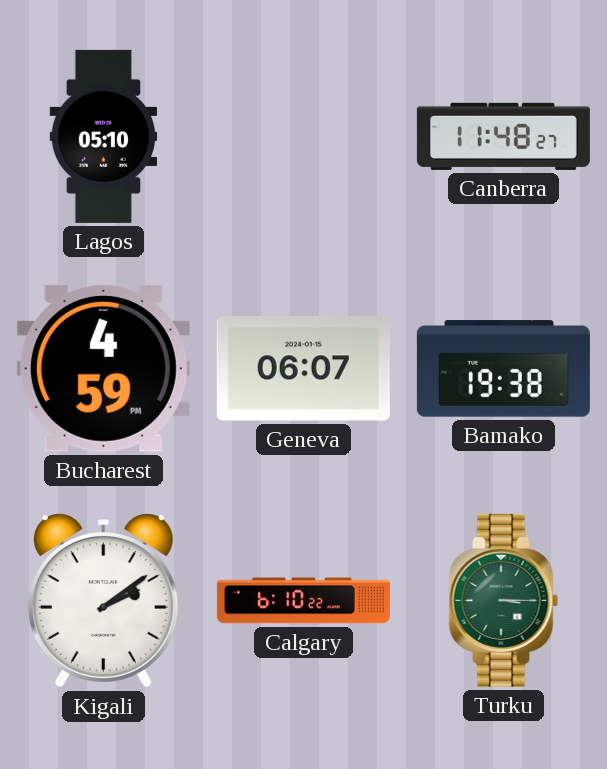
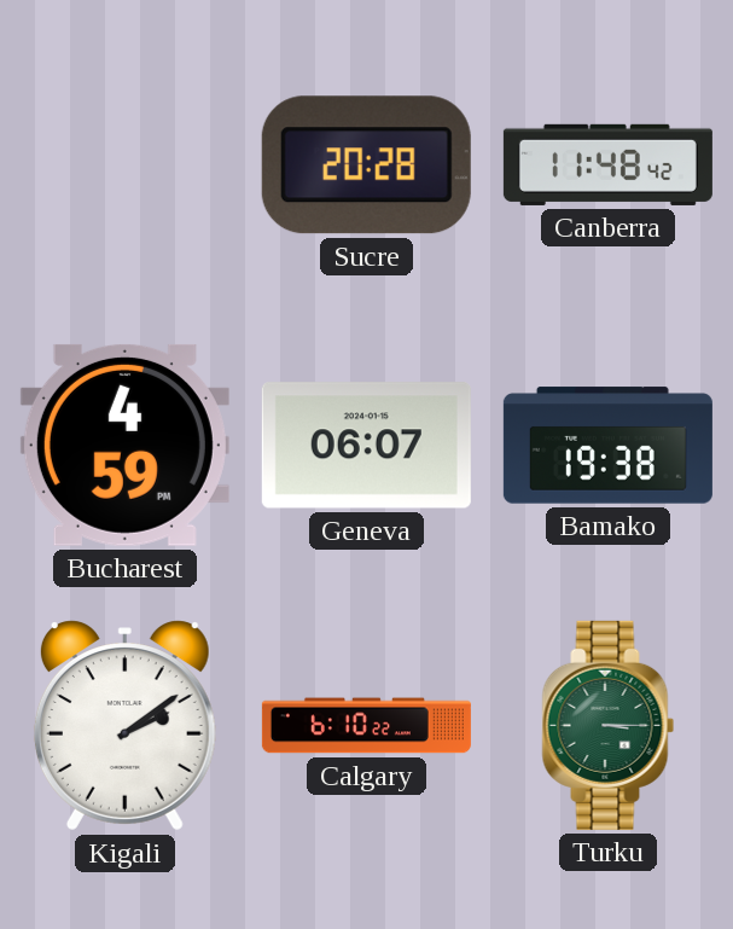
Lagos: 05:10 -> none (104, 136)
Sucre: none -> 20:28 (366, 166)
Canberra: 11:48:27 -> 11:48:42 (607, 164)
